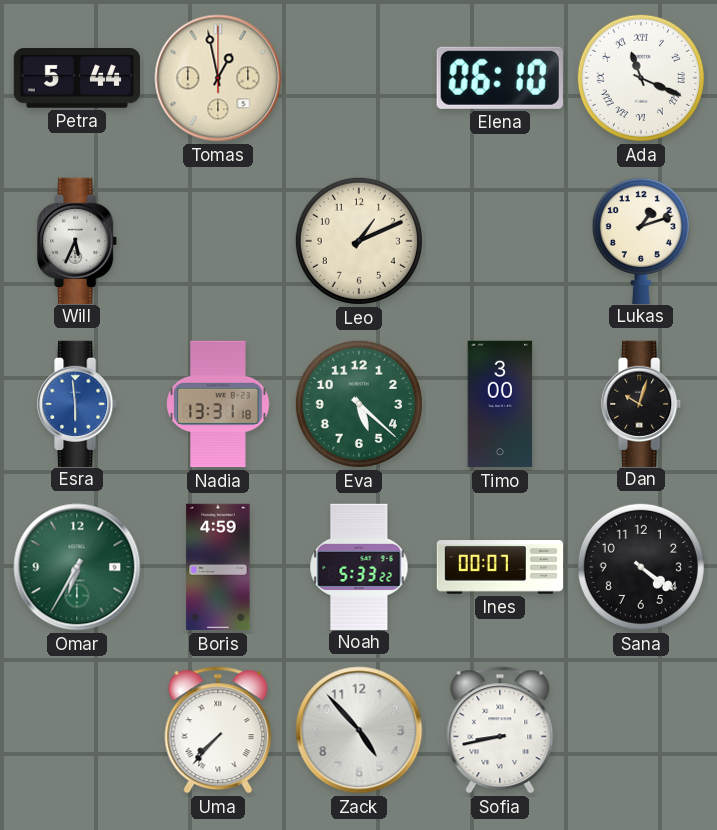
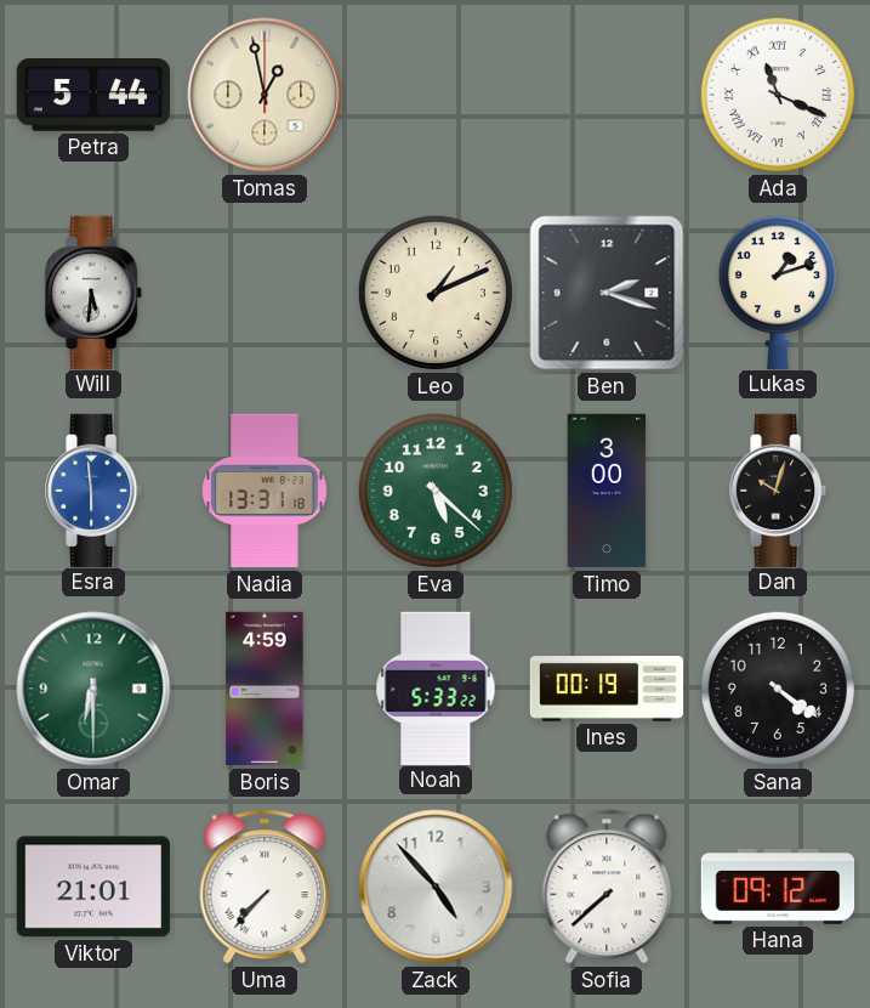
Elena: 06:10 -> none (500, 78)
Will: 5:34 -> 5:31 (95, 291)
Ben: none -> 2:18 (607, 293)
Omar: 6:35 -> 6:30 (93, 689)
Ines: 00:07 -> 00:19 (607, 689)
Viktor: none -> 21:01 (93, 887)
Sofia: 8:43 -> 7:38 (607, 887)
Hana: none -> 09:12 (778, 888)
